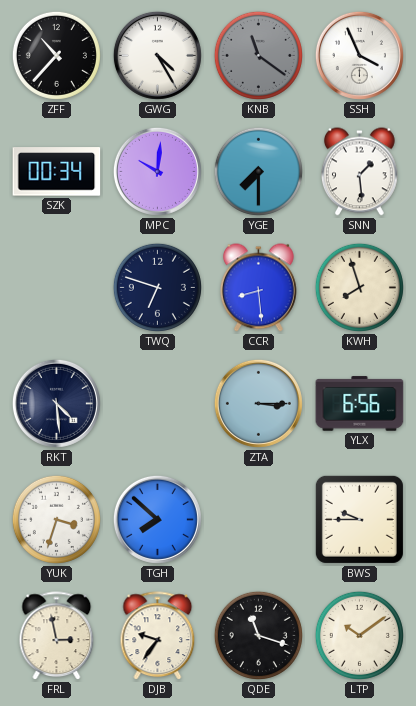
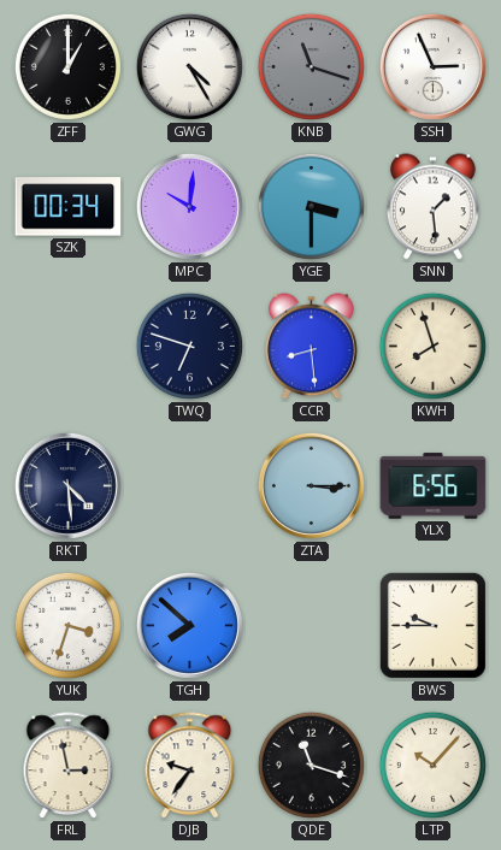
ZFF: 10:37 -> 1:00 (67, 66)
KNB: 11:21 -> 11:18 (311, 66)
SSH: 3:56 -> 2:56 (432, 66)
YGE: 7:30 -> 3:30 (311, 206)
LTP: 10:09 -> 10:07 (432, 765)
